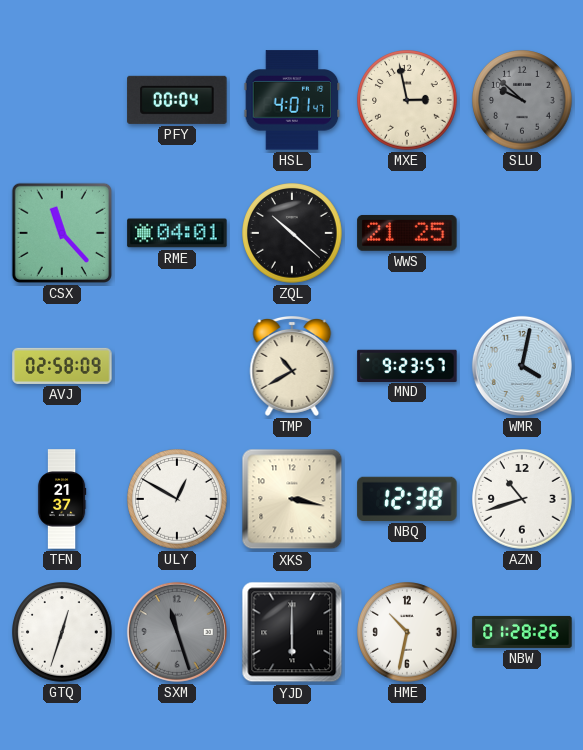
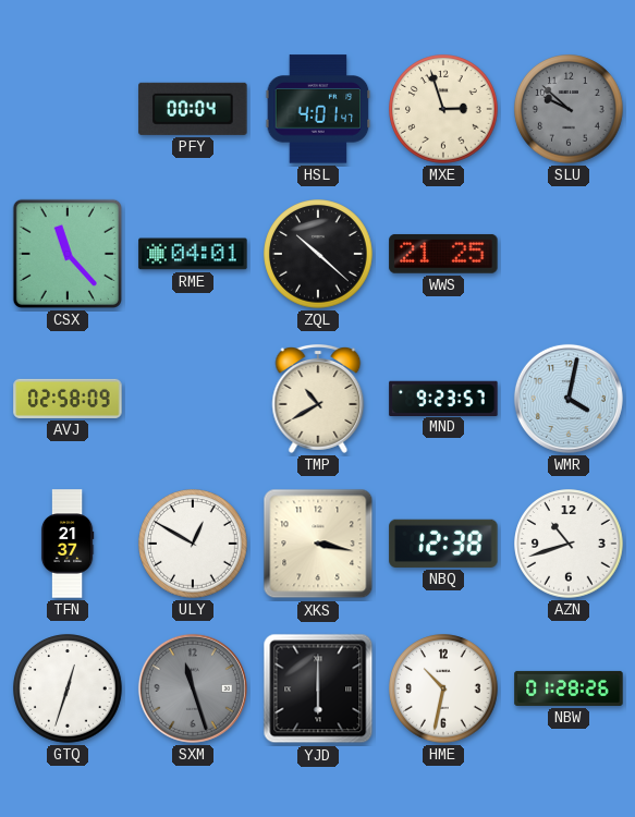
MXE: 2:58 -> 2:57 (443, 109)
